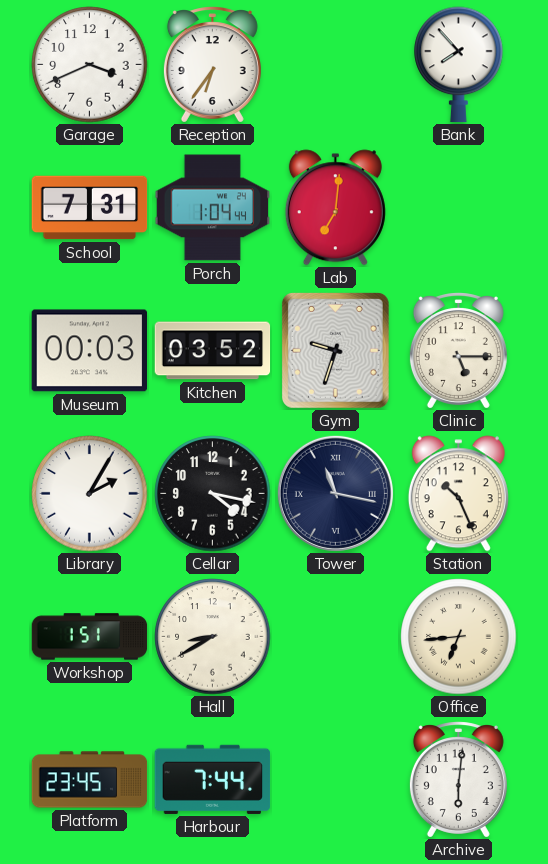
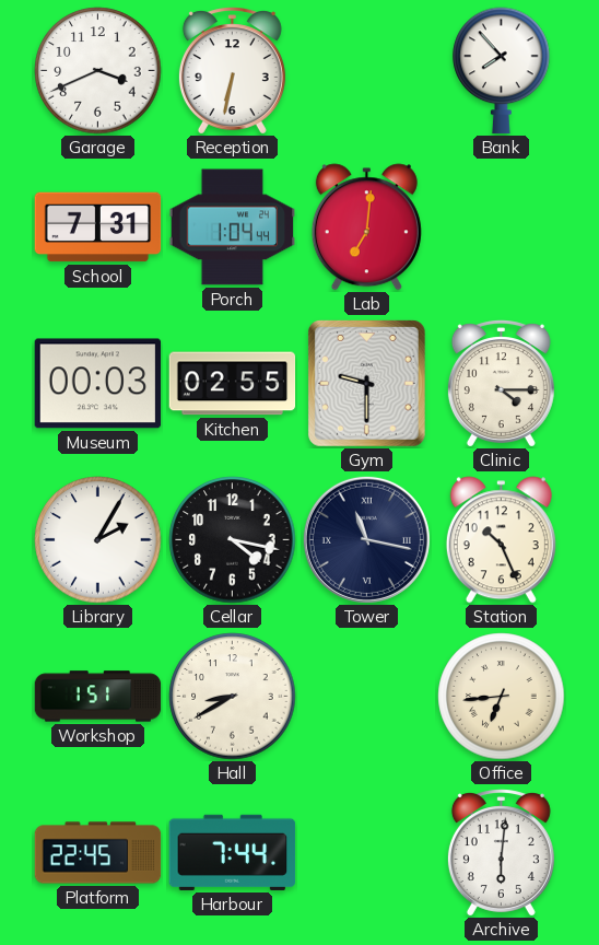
Reception: 6:36 -> 6:32 (232, 71)
Kitchen: 03:52 -> 02:55 (233, 384)
Gym: 9:33 -> 9:30 (366, 383)
Clinic: 5:15 -> 4:15 (501, 384)
Platform: 23:45 -> 22:45 (98, 853)
